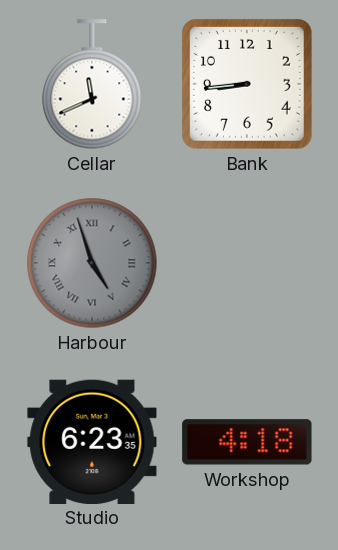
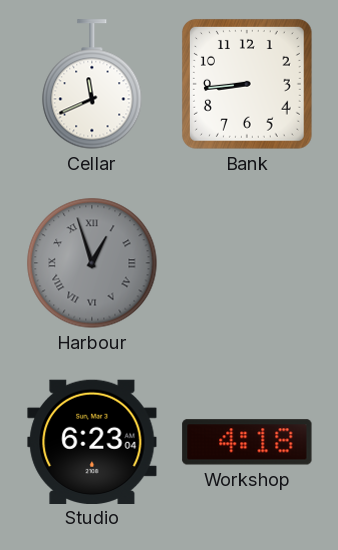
Harbour: 4:57 -> 12:57 (92, 263)
Studio: 6:23:35 -> 6:23:04 (92, 441)
